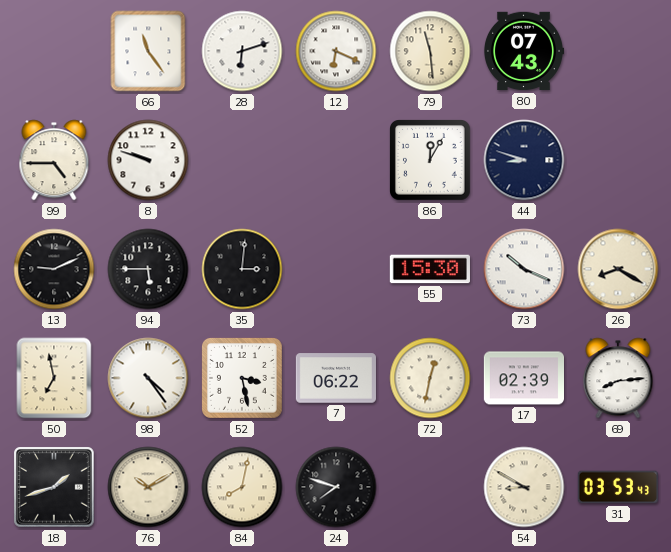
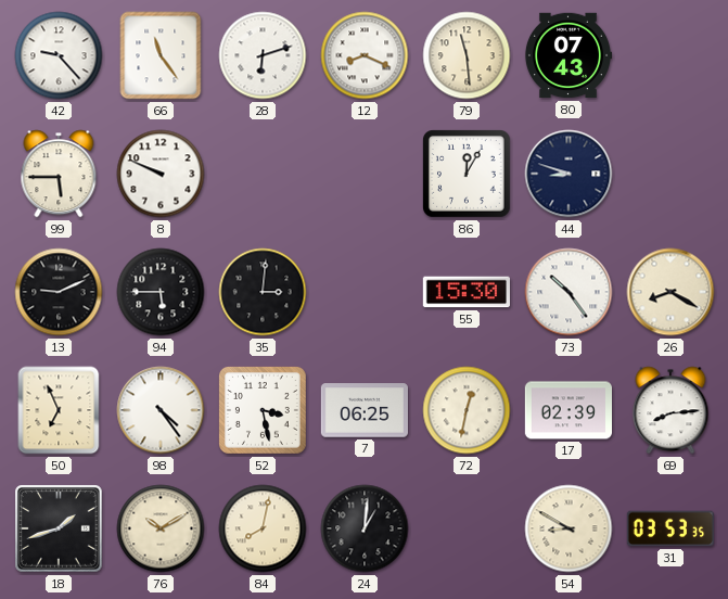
42: none -> 9:23 (59, 55)
12: 6:19 -> 8:19 (365, 55)
99: 4:45 -> 5:45 (59, 174)
8: 9:48 -> 9:49 (161, 174)
73: 10:19 -> 10:24 (569, 292)
50: 6:58 -> 6:56 (59, 410)
7: 06:22 -> 06:25 (363, 410)
24: 7:48 -> 1:01 (365, 528)
31: 03:53:43 -> 03:53:35 (670, 528)
